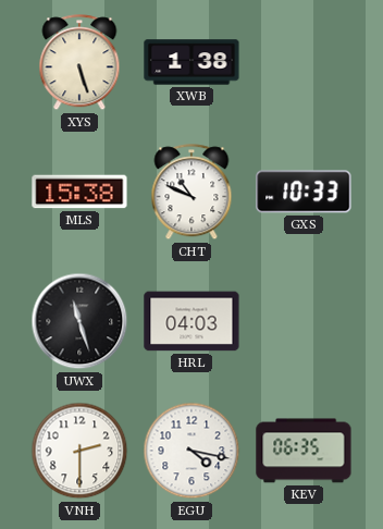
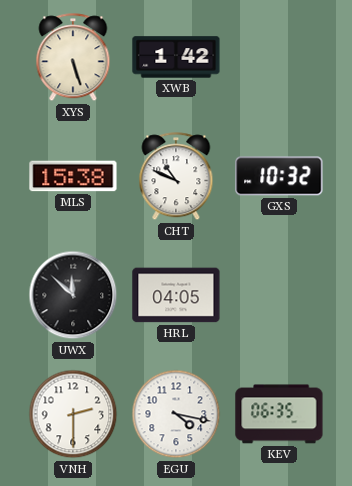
XWB: 1:38 -> 1:42 (176, 57)
GXS: 10:33 -> 10:32 (279, 176)
UWX: 11:27 -> 11:52 (73, 295)
HRL: 04:03 -> 04:05 (176, 295)
